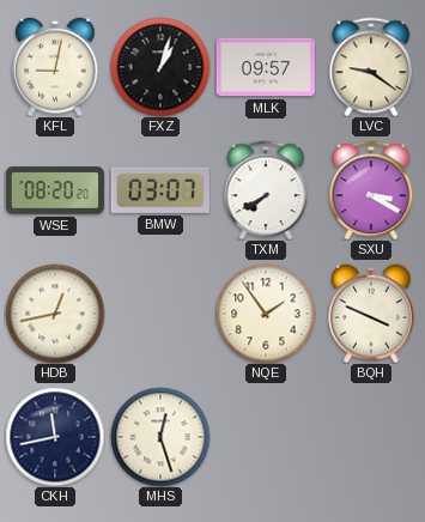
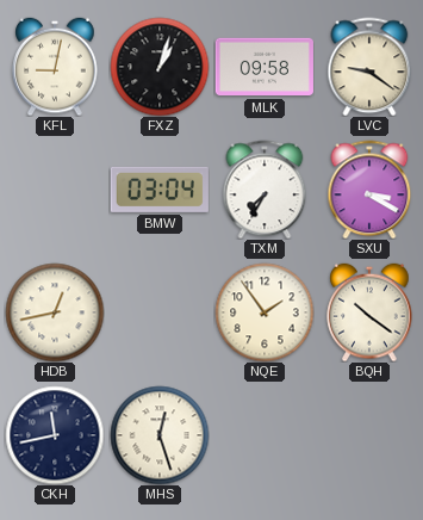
MLK: 09:57 -> 09:58 (265, 67)
WSE: 08:20 -> none (55, 190)
BMW: 03:07 -> 03:04 (160, 190)
TXM: 7:40 -> 7:35 (265, 190)
BQH: 3:49 -> 10:21 (369, 312)
